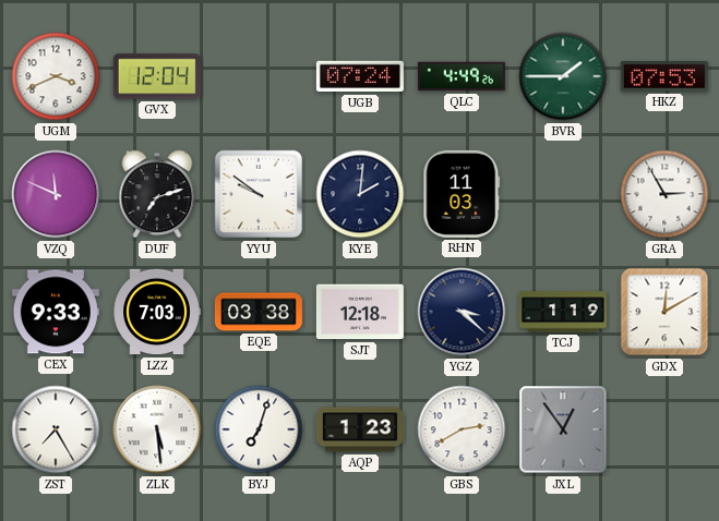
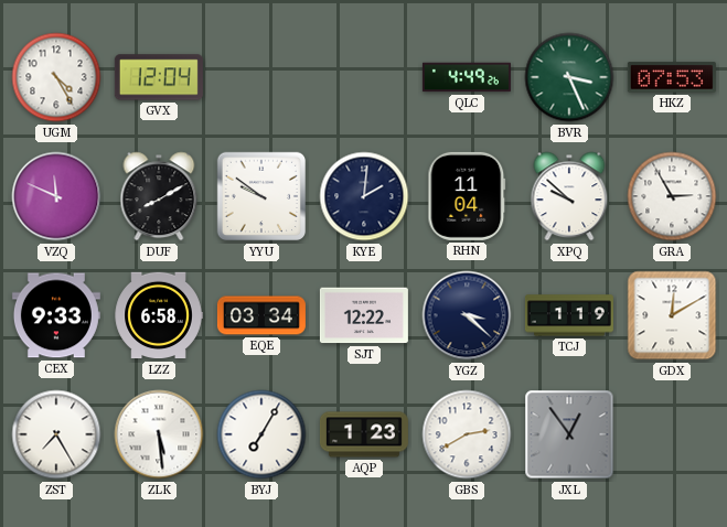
UGM: 3:41 -> 4:25 (56, 77)
UGB: 07:24 -> none (360, 76)
BVR: 1:45 -> 3:26 (569, 77)
DUF: 7:12 -> 8:10 (159, 196)
RHN: 11:03 -> 11:04 (467, 196)
XPQ: none -> 9:52 (569, 196)
LZZ: 7:03 -> 6:58 (159, 315)
EQE: 03:38 -> 03:34 (261, 315)
SJT: 12:18 -> 12:22 (364, 315)
BYJ: 7:03 -> 7:05 (261, 434)
